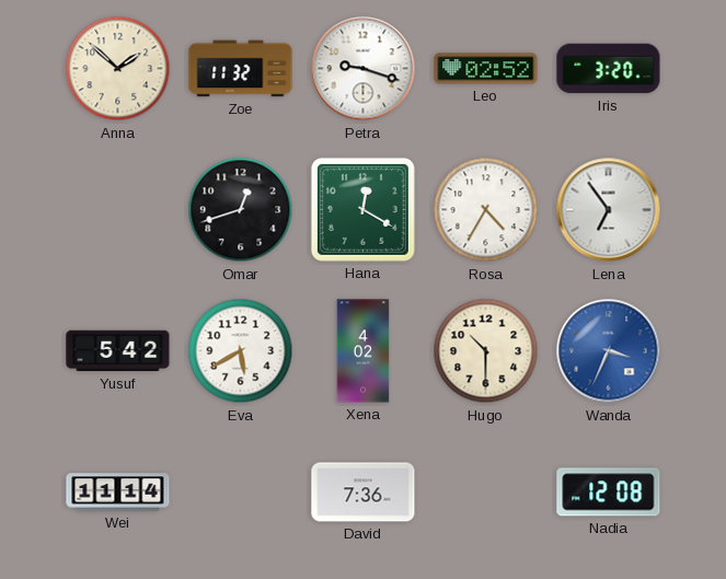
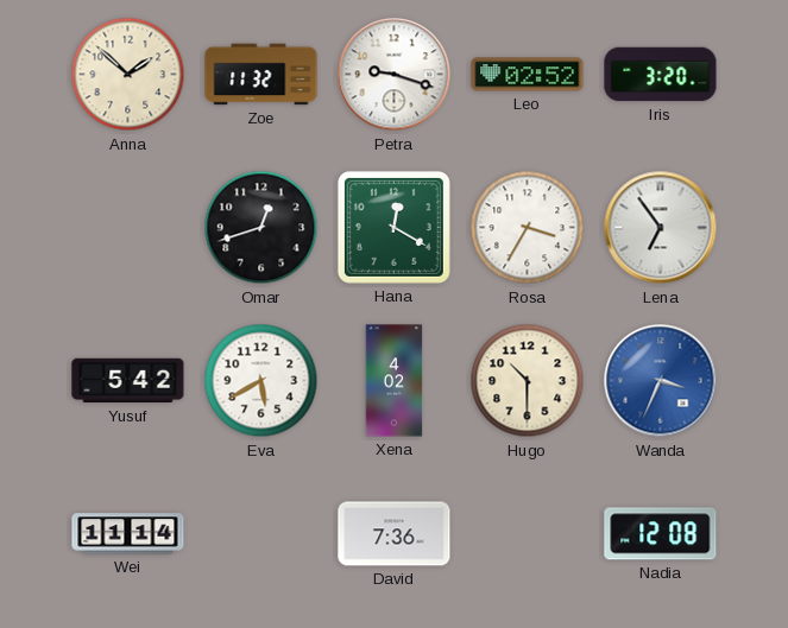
Rosa: 4:35 -> 3:35 (528, 228)
